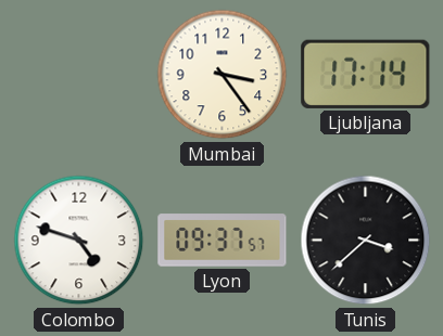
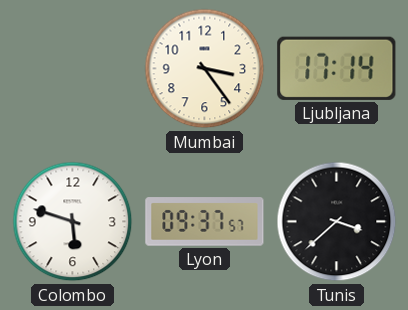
Colombo: 4:48 -> 5:48 (73, 222)
